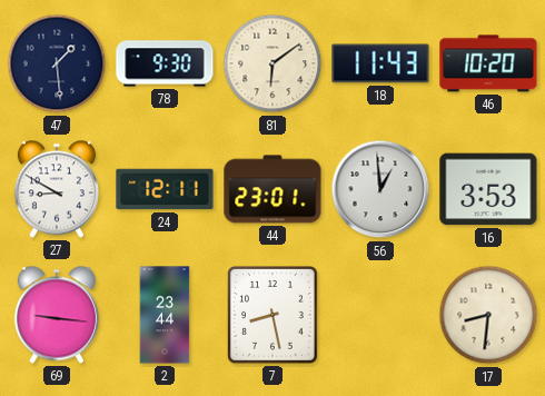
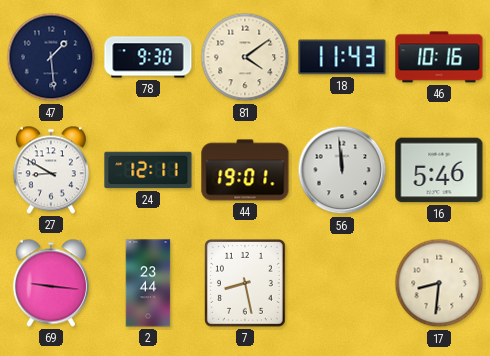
81: 6:09 -> 4:09 (245, 57)
46: 10:20 -> 10:16 (439, 57)
44: 23:01 -> 19:01 (245, 170)
56: 12:59 -> 11:59 (342, 170)
16: 3:53 -> 5:46 (439, 170)
